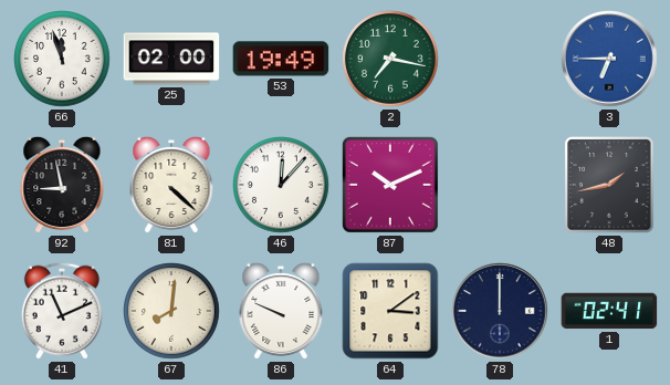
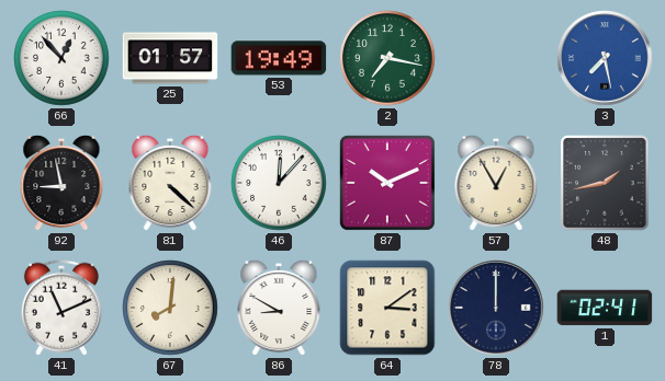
66: 11:57 -> 12:53 (63, 59)
25: 02:00 -> 01:57 (170, 58)
3: 6:45 -> 7:28 (605, 58)
57: none -> 12:55 (496, 183)
86: 9:49 -> 8:50 (279, 308)
